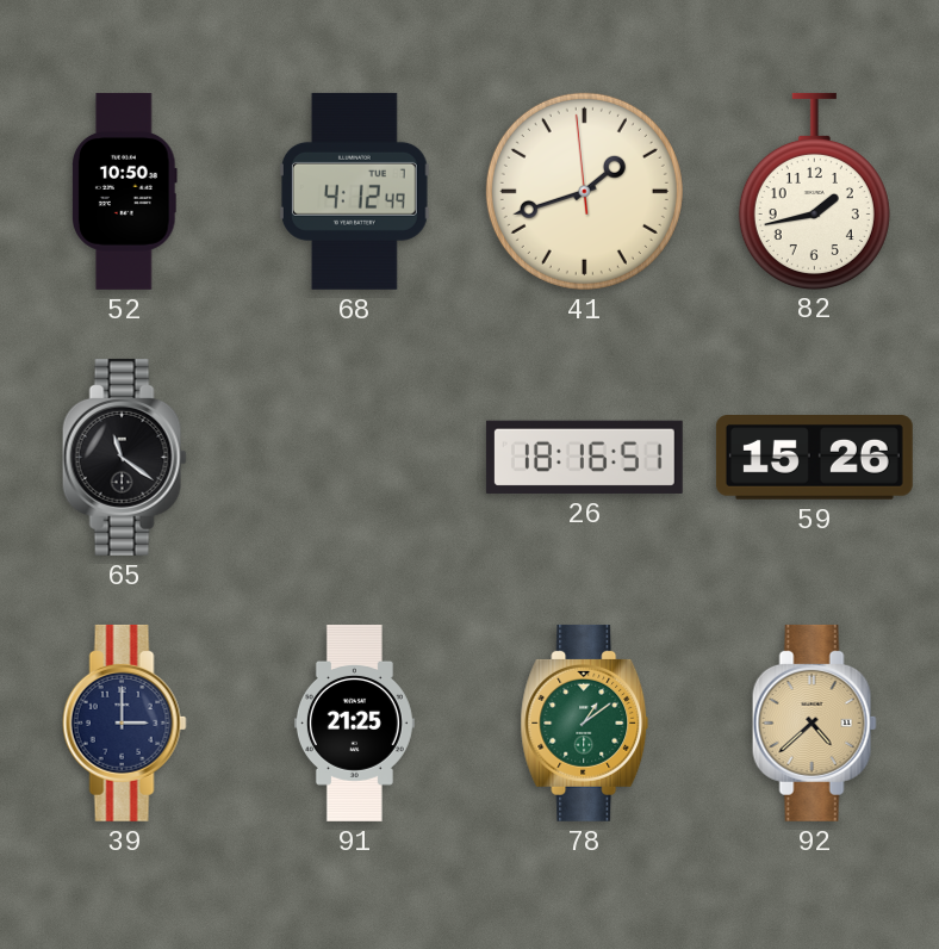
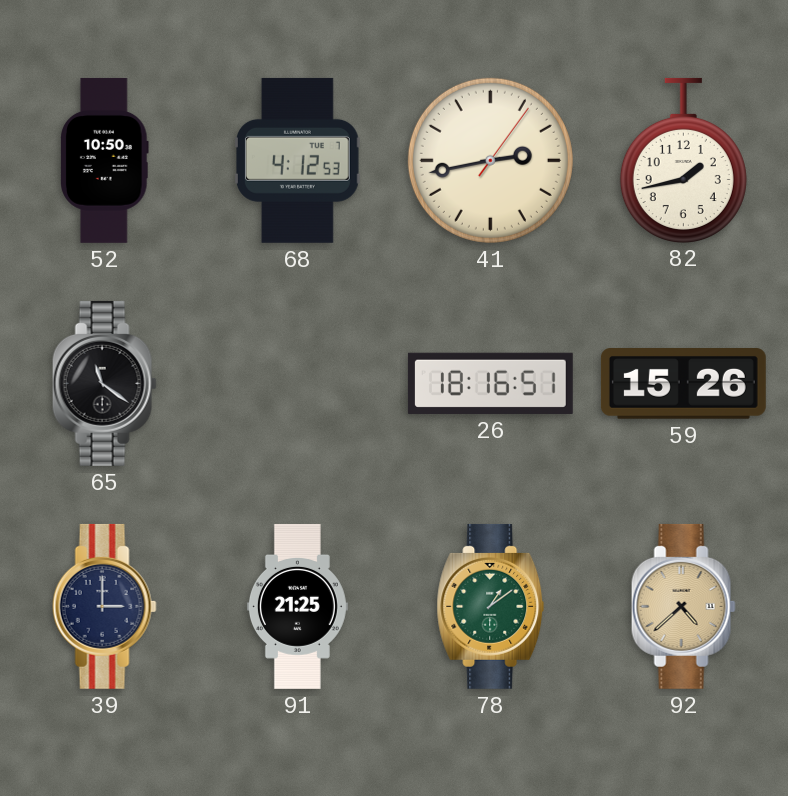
68: 4:12:49 -> 4:12:53 (297, 160)
41: 1:41 -> 2:43 (490, 160)
